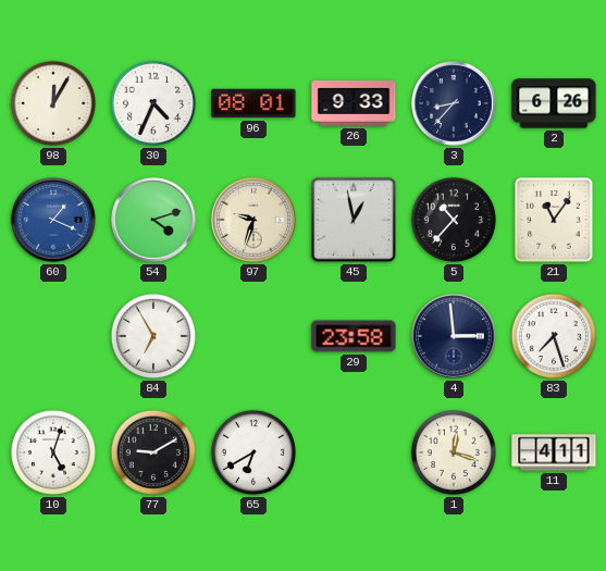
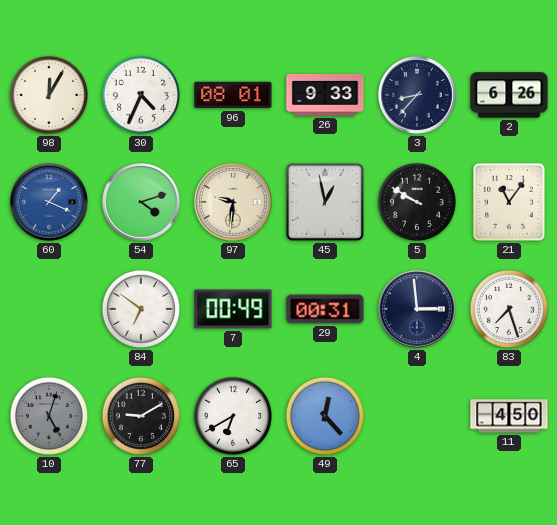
97: 9:33 -> 9:31 (234, 203)
5: 10:37 -> 9:50 (417, 202)
84: 6:55 -> 6:51 (141, 309)
7: none -> 00:49 (233, 309)
29: 23:58 -> 00:31 (325, 309)
10 dial: white -> grey (49, 416)
49: none -> 12:23 (325, 416)
1: 12:18 -> none (454, 452)
11: 4:11 -> 4:50 (509, 416)
